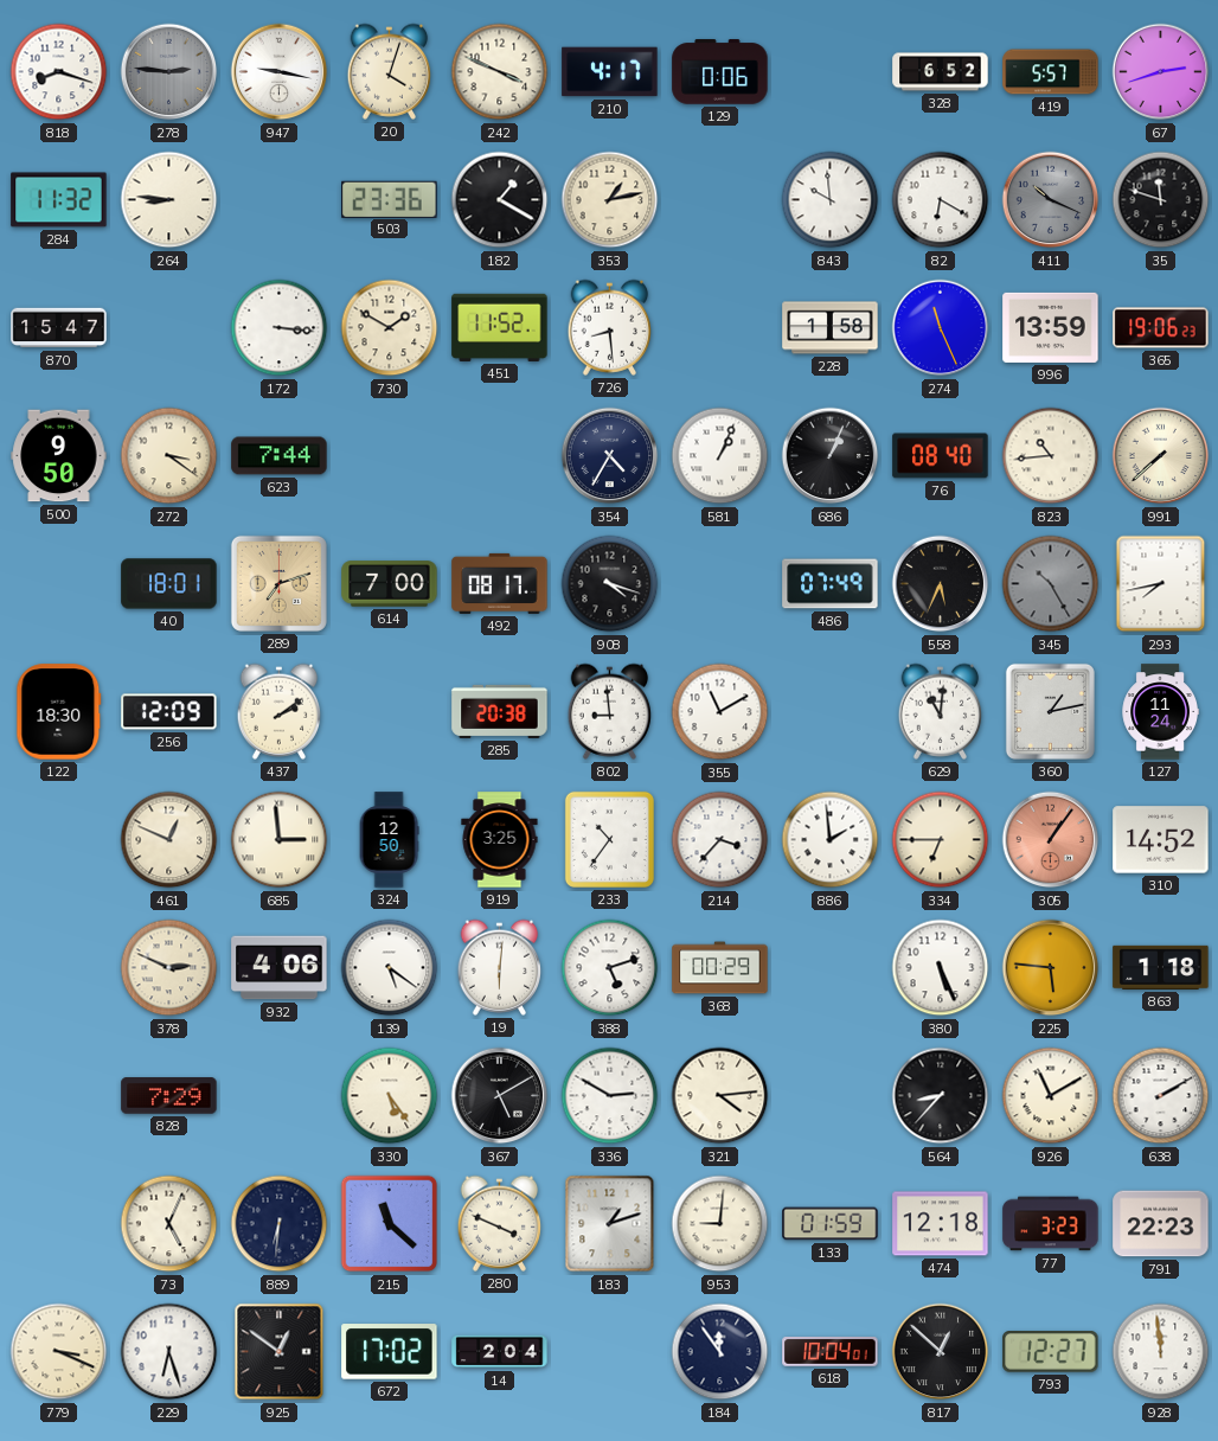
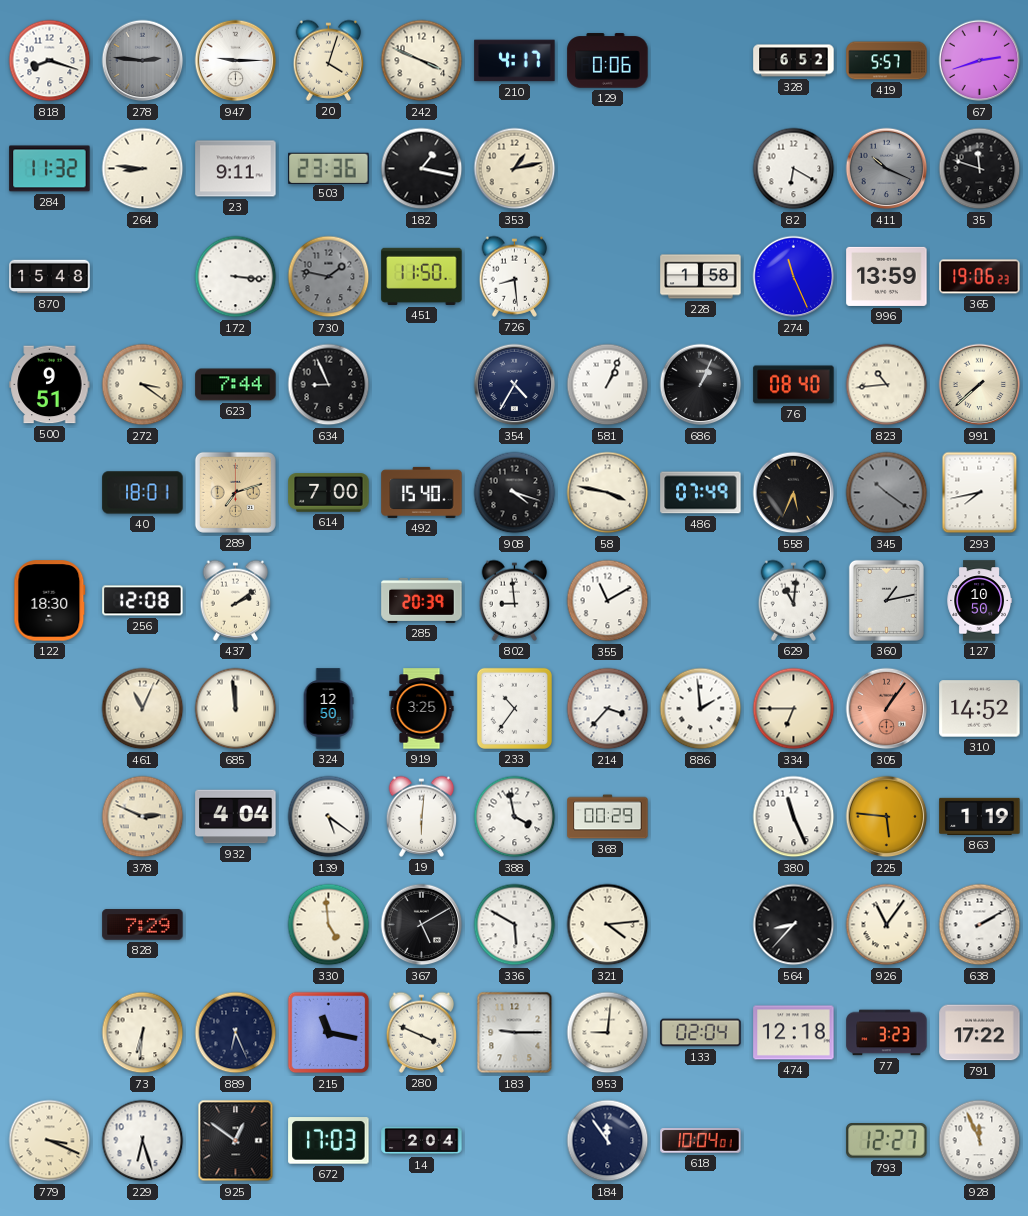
947: 9:17 -> 9:15 (236, 61)
23: none -> 9:11 (236, 169)
182: 1:20 -> 1:17 (422, 169)
843: 9:59 -> none (831, 200)
870: 15:47 -> 15:48 (50, 277)
730: 1:50 -> 1:47 (329, 277)
730 dial: cream -> grey (329, 277)
451: 11:52 -> 11:50 (422, 276)
500: 9:50 -> 9:51 (50, 385)
634: none -> 8:56 (329, 385)
492: 08:17 -> 15:40 (422, 492)
58: none -> 3:47 (608, 493)
345: 10:25 -> 10:21 (887, 493)
256: 12:09 -> 12:08 (143, 601)
285: 20:38 -> 20:39 (422, 600)
127: 11:24 -> 10:50 (979, 601)
461: 12:49 -> 11:04 (143, 709)
685: 2:59 -> 11:59 (236, 709)
932: 4:06 -> 4:04 (236, 817)
388: 5:12 -> 3:58 (515, 817)
380: 5:26 -> 11:26 (794, 817)
863: 1:18 -> 1:19 (980, 816)
330: 5:24 -> 4:59 (329, 925)
336: 2:50 -> 5:50 (515, 925)
926: 11:10 -> 11:06 (887, 925)
73: 5:04 -> 6:31 (143, 1033)
889: 6:31 -> 6:26 (236, 1033)
215: 11:22 -> 11:17 (329, 1033)
183: 1:12 -> 9:15 (515, 1033)
133: 01:59 -> 02:04 (701, 1033)
791: 22:23 -> 17:22 (980, 1033)
672: 17:02 -> 17:03 (329, 1141)
817: 12:52 -> none (941, 1352)
928: 11:59 -> 11:56 (980, 1141)
